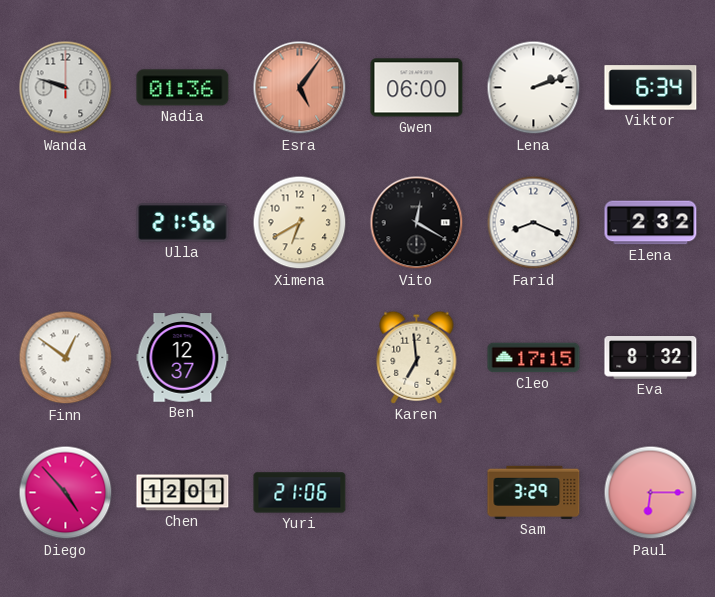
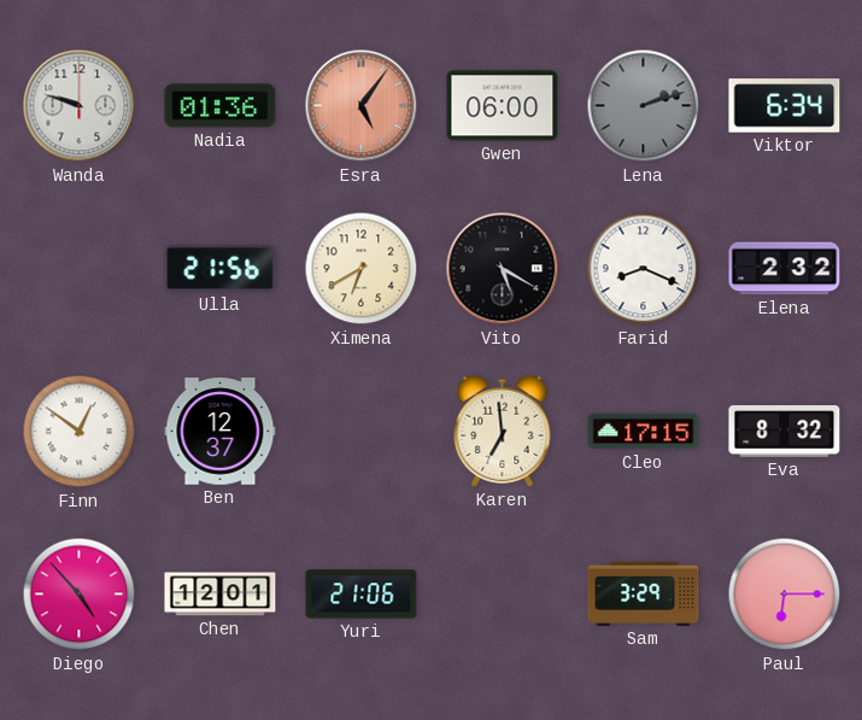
Lena dial: white -> grey (644, 106)
Vito: 12:20 -> 5:20 (503, 269)
